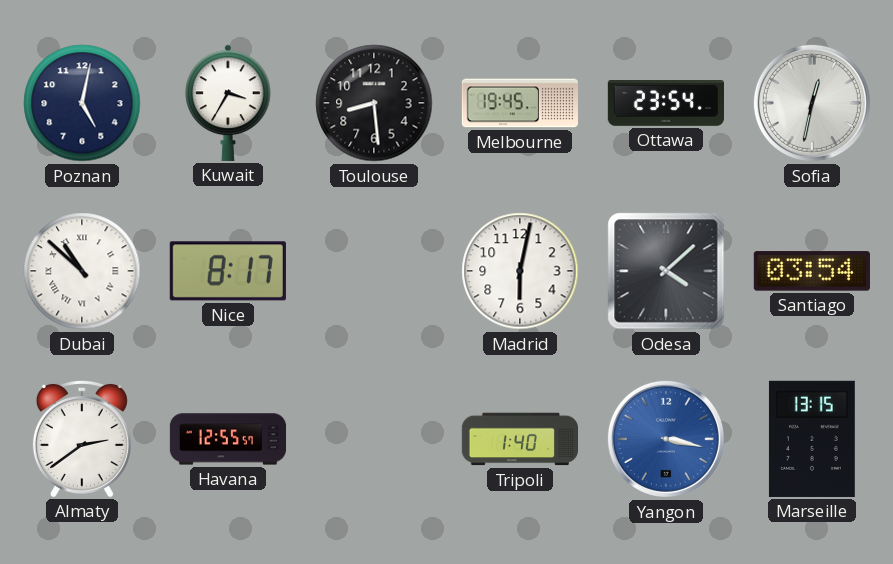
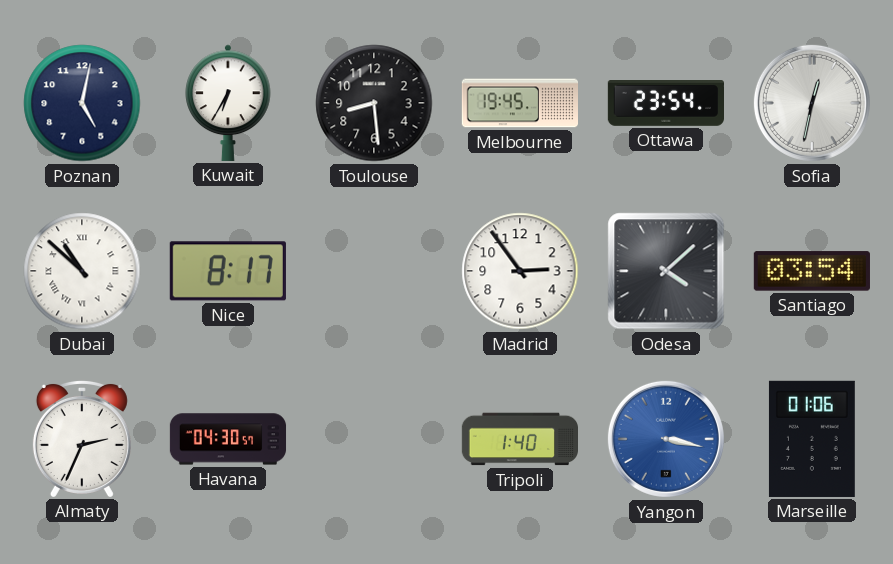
Kuwait: 3:35 -> 6:35 (228, 103)
Madrid: 6:02 -> 2:54 (520, 271)
Almaty: 2:39 -> 2:34 (82, 438)
Havana: 12:55 -> 04:30 (228, 439)
Marseille: 13:15 -> 01:06 (812, 439)
